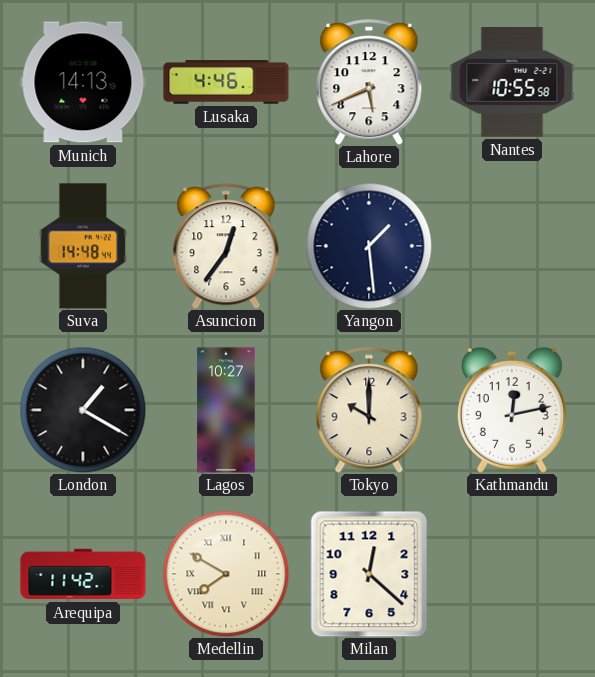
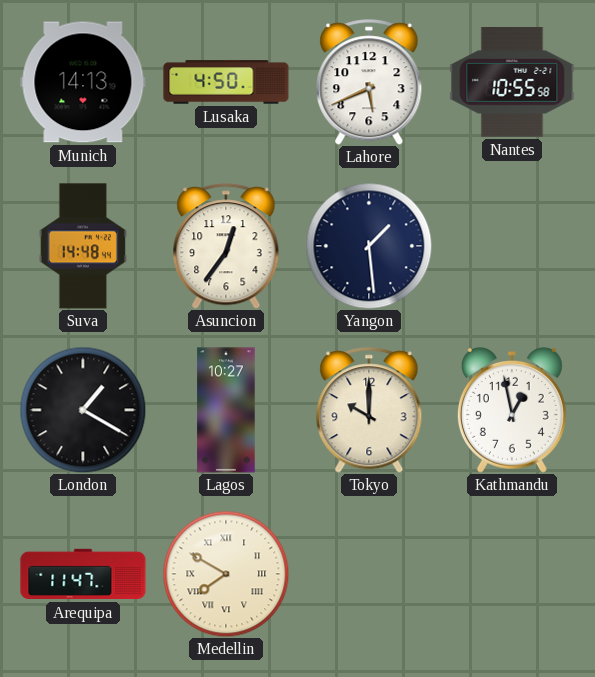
Lusaka: 4:46 -> 4:50 (226, 82)
Kathmandu: 12:13 -> 12:58 (512, 410)
Arequipa: 11:42 -> 11:47 (83, 574)
Milan: 12:22 -> none (369, 574)
